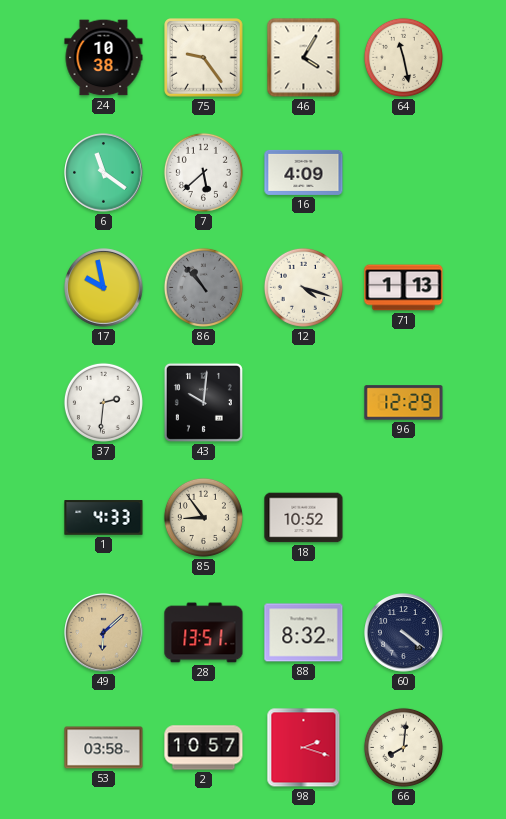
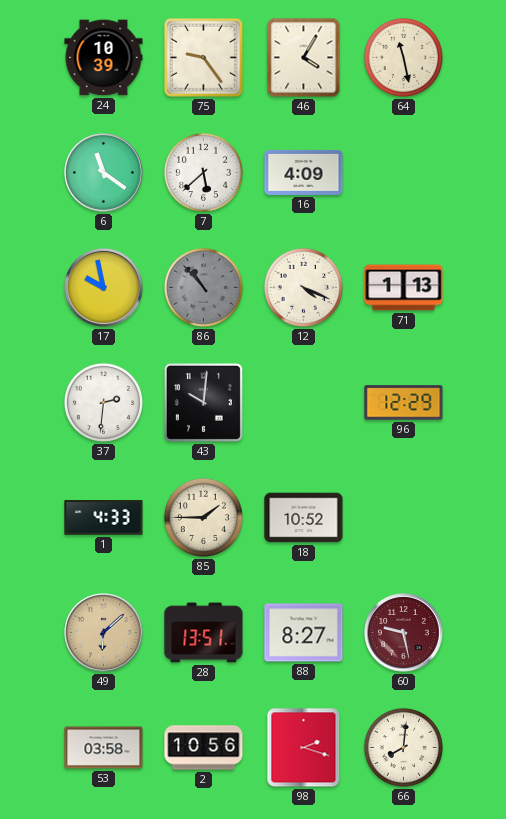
24: 10:38 -> 10:39 (104, 58)
12: 4:18 -> 4:19 (303, 287)
85: 8:54 -> 1:45 (203, 517)
88: 8:32 -> 8:27 (304, 633)
60: 4:21 -> 9:28 (404, 633)
60 dial: navy -> burgundy (404, 633)
2: 10:57 -> 10:56 (204, 748)
